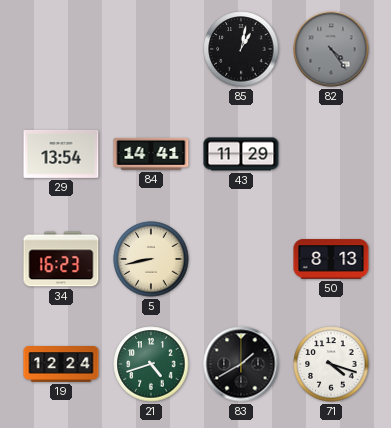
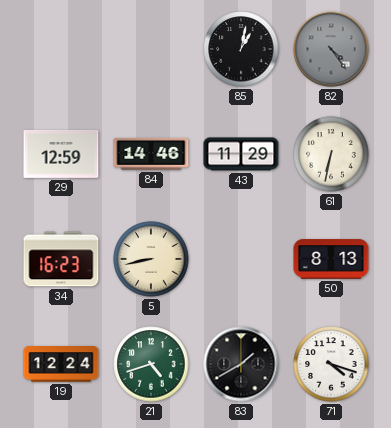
29: 13:54 -> 12:59 (61, 154)
84: 14:41 -> 14:46 (151, 154)
61: none -> 6:32 (331, 154)
